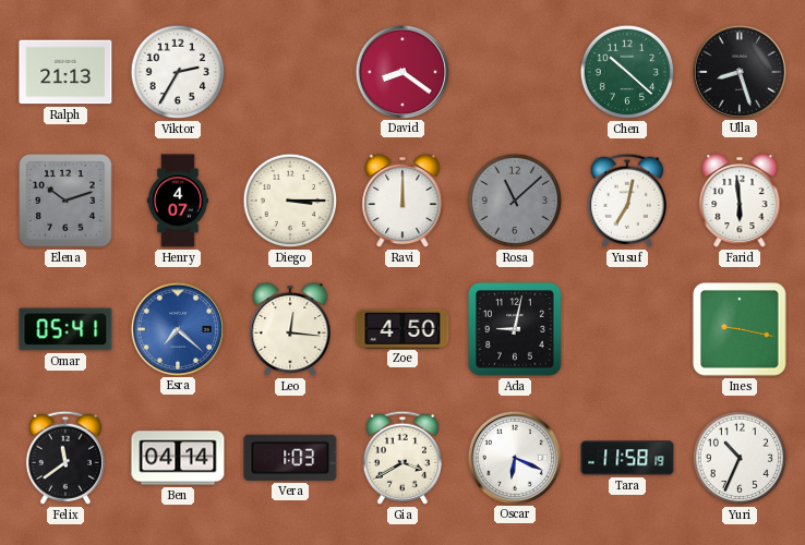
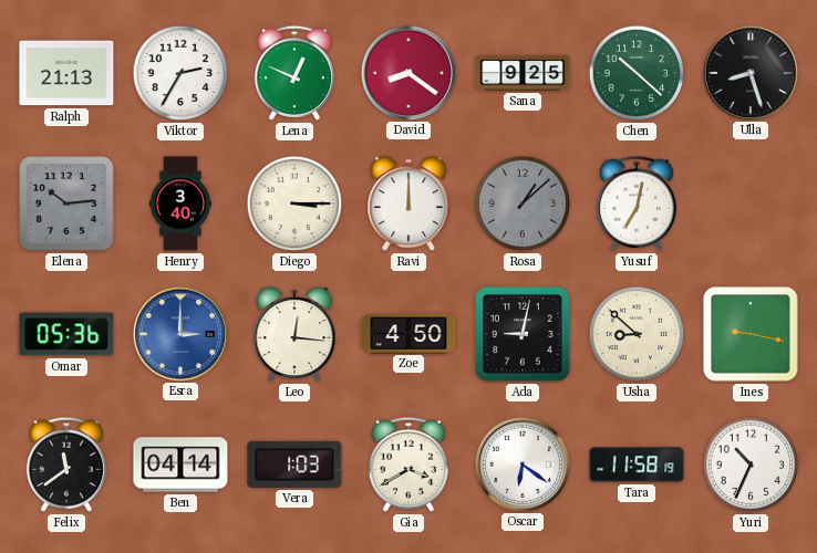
Lena: none -> 12:49 (294, 73)
Sana: none -> 9:25 (523, 73)
Elena: 10:12 -> 10:14 (66, 204)
Henry: 4:07 -> 3:40 (180, 204)
Rosa: 11:08 -> 1:08 (523, 204)
Farid: 5:59 -> none (740, 201)
Omar: 05:41 -> 05:36 (66, 334)
Esra: 7:22 -> 3:00 (179, 333)
Usha: none -> 8:52 (637, 334)
Oscar: 6:19 -> 6:21 (521, 463)
